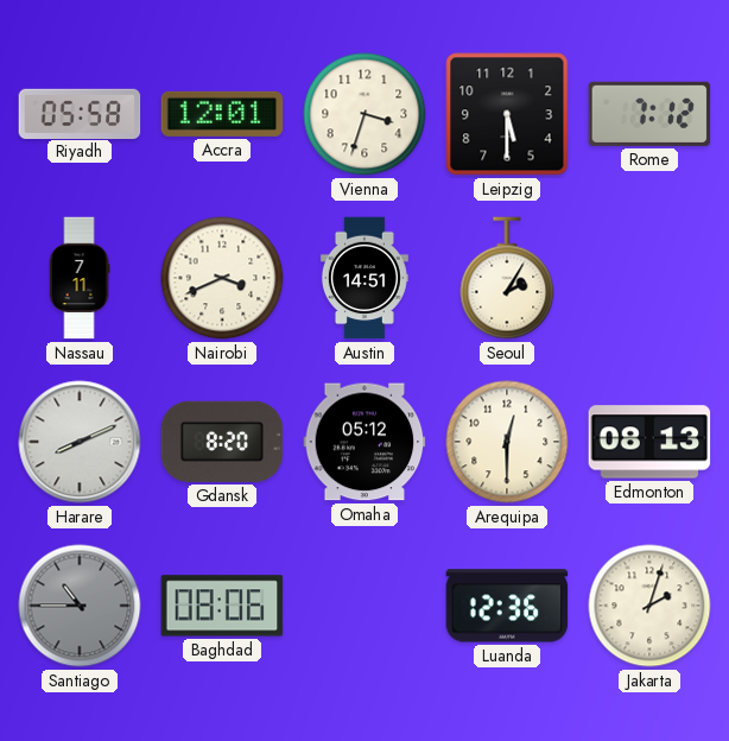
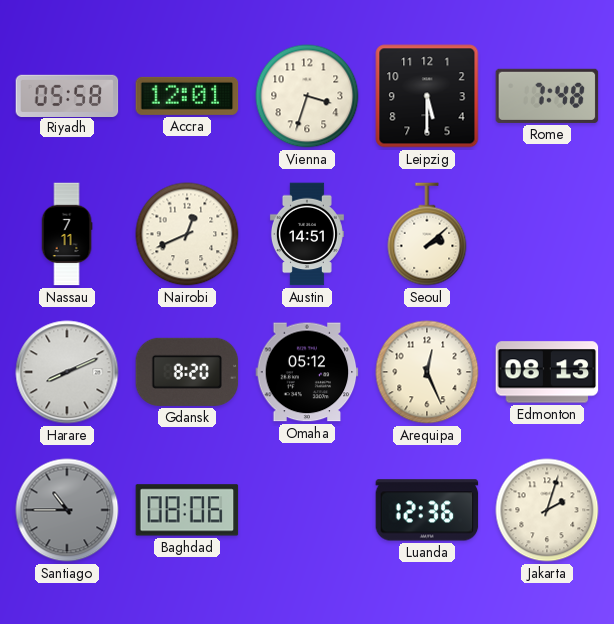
Rome: 7:12 -> 7:48 (547, 96)
Nairobi: 3:41 -> 12:41 (187, 234)
Seoul: 2:05 -> 2:08 (427, 234)
Arequipa: 12:30 -> 12:26 (427, 372)
